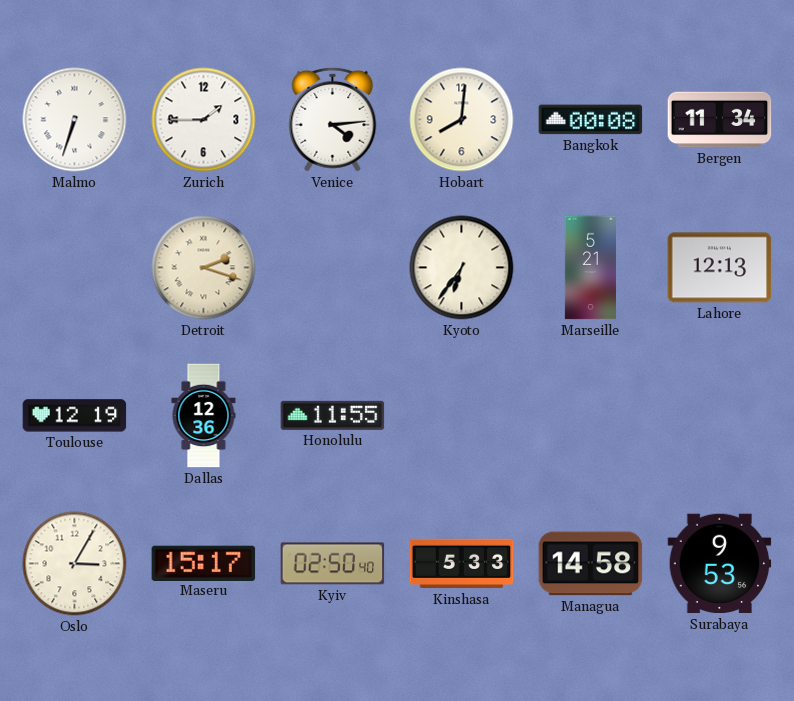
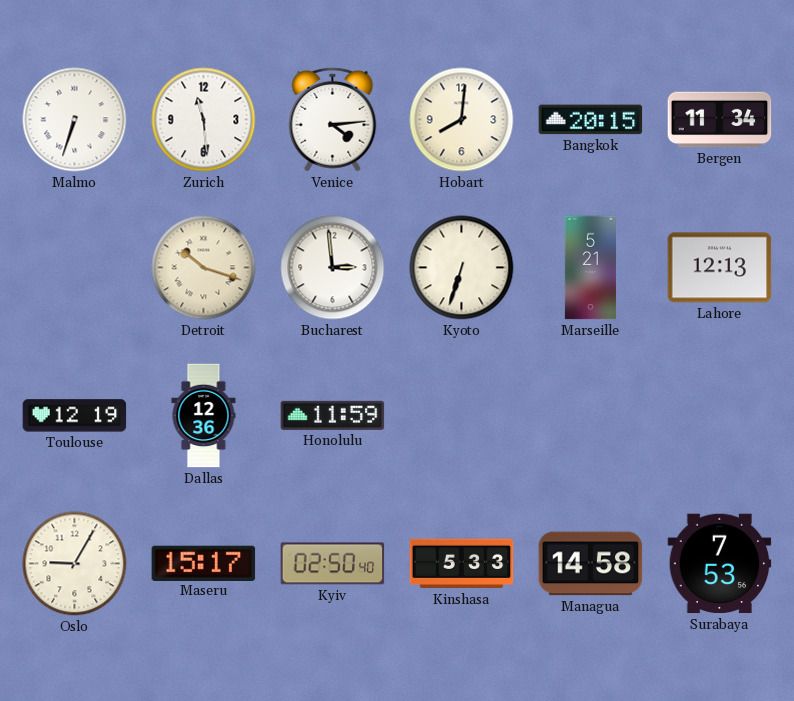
Zurich: 1:45 -> 11:29 (204, 120)
Bangkok: 00:08 -> 20:15 (591, 120)
Detroit: 2:18 -> 10:18 (204, 268)
Bucharest: none -> 2:59 (333, 268)
Kyoto: 6:36 -> 6:33 (462, 268)
Honolulu: 11:55 -> 11:59 (333, 415)
Oslo: 3:05 -> 9:05 (75, 564)
Surabaya: 9:53 -> 7:53 (720, 564)
